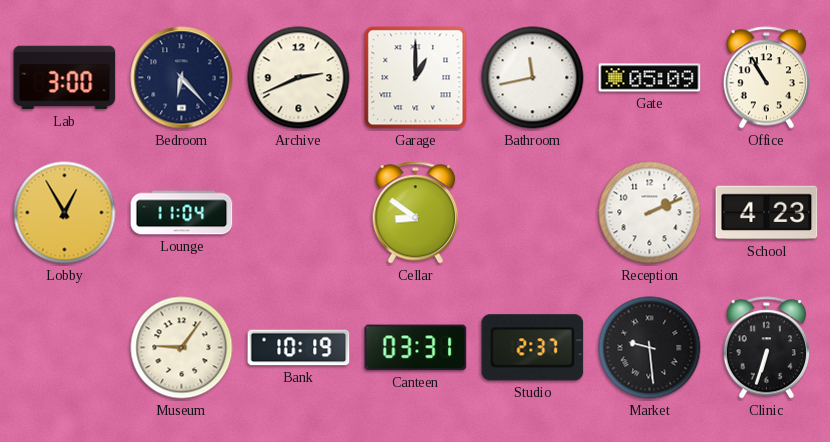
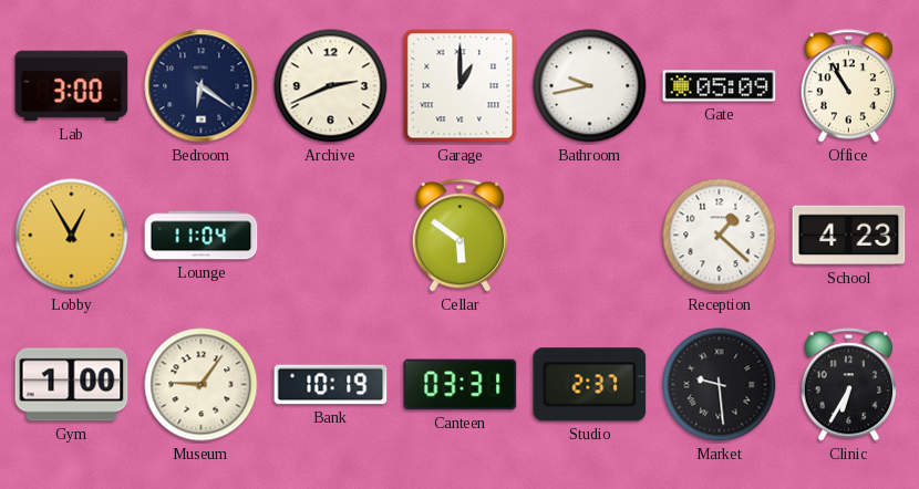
Bedroom: 6:23 -> 6:21 (202, 86)
Bathroom: 11:43 -> 9:43 (590, 86)
Cellar: 8:51 -> 5:51 (461, 236)
Reception: 2:11 -> 1:22 (720, 236)
Gym: none -> 1:00 (72, 385)
Clinic: 6:33 -> 6:35 (849, 385)
